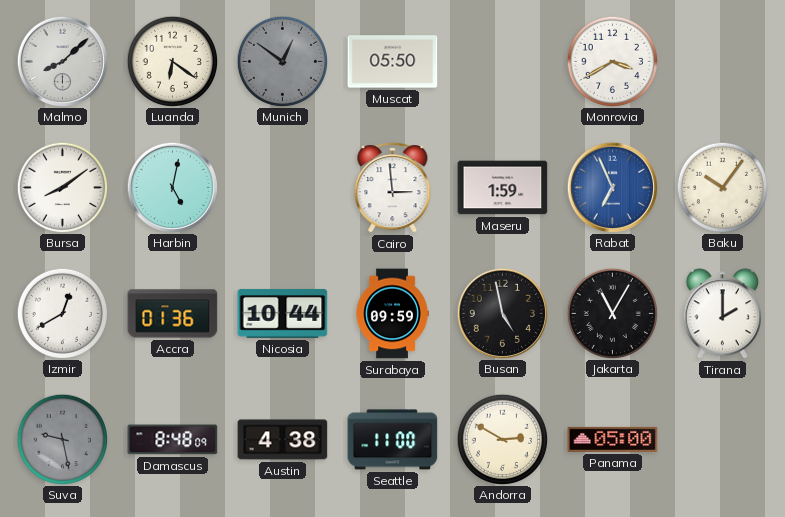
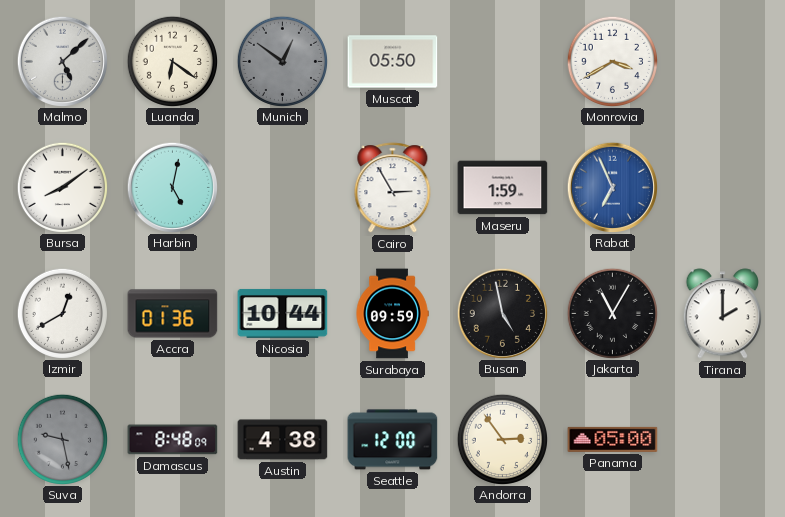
Malmo: 8:08 -> 5:08 (62, 61)
Cairo: 2:59 -> 2:55 (393, 188)
Baku: 10:06 -> none (722, 187)
Seattle: 11:00 -> 12:00 (393, 440)
Andorra: 2:50 -> 2:54 (502, 439)
